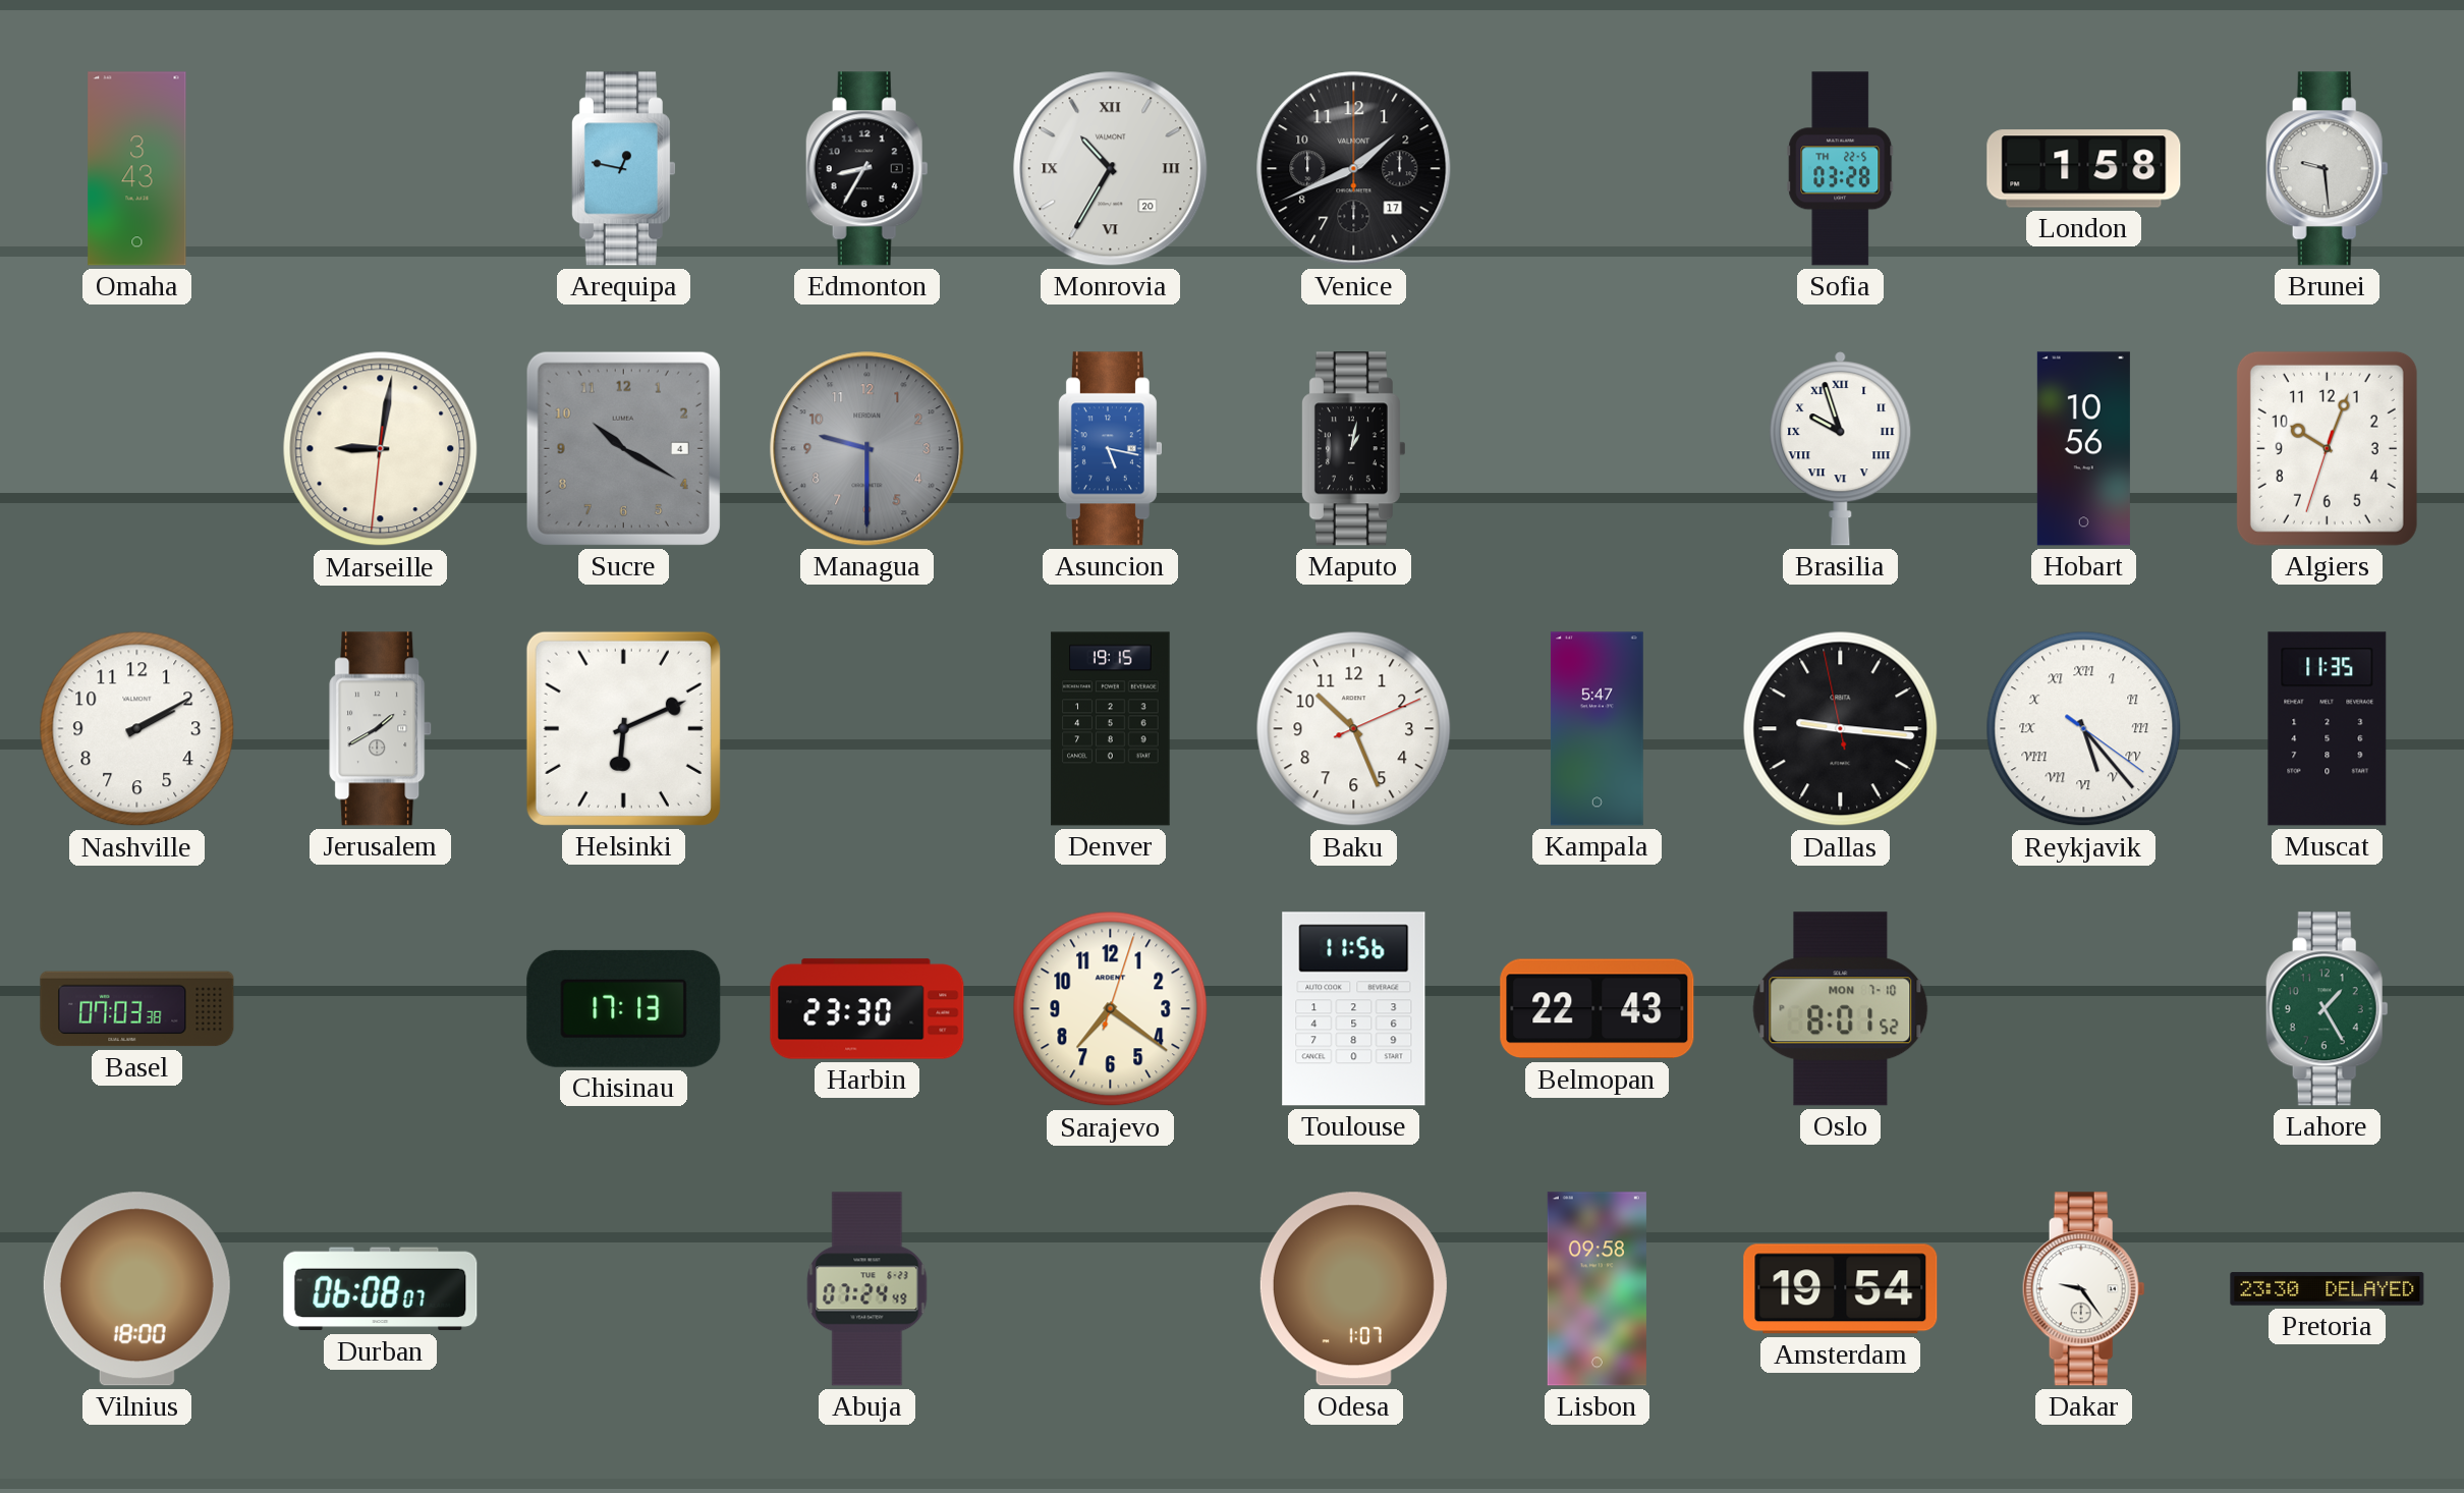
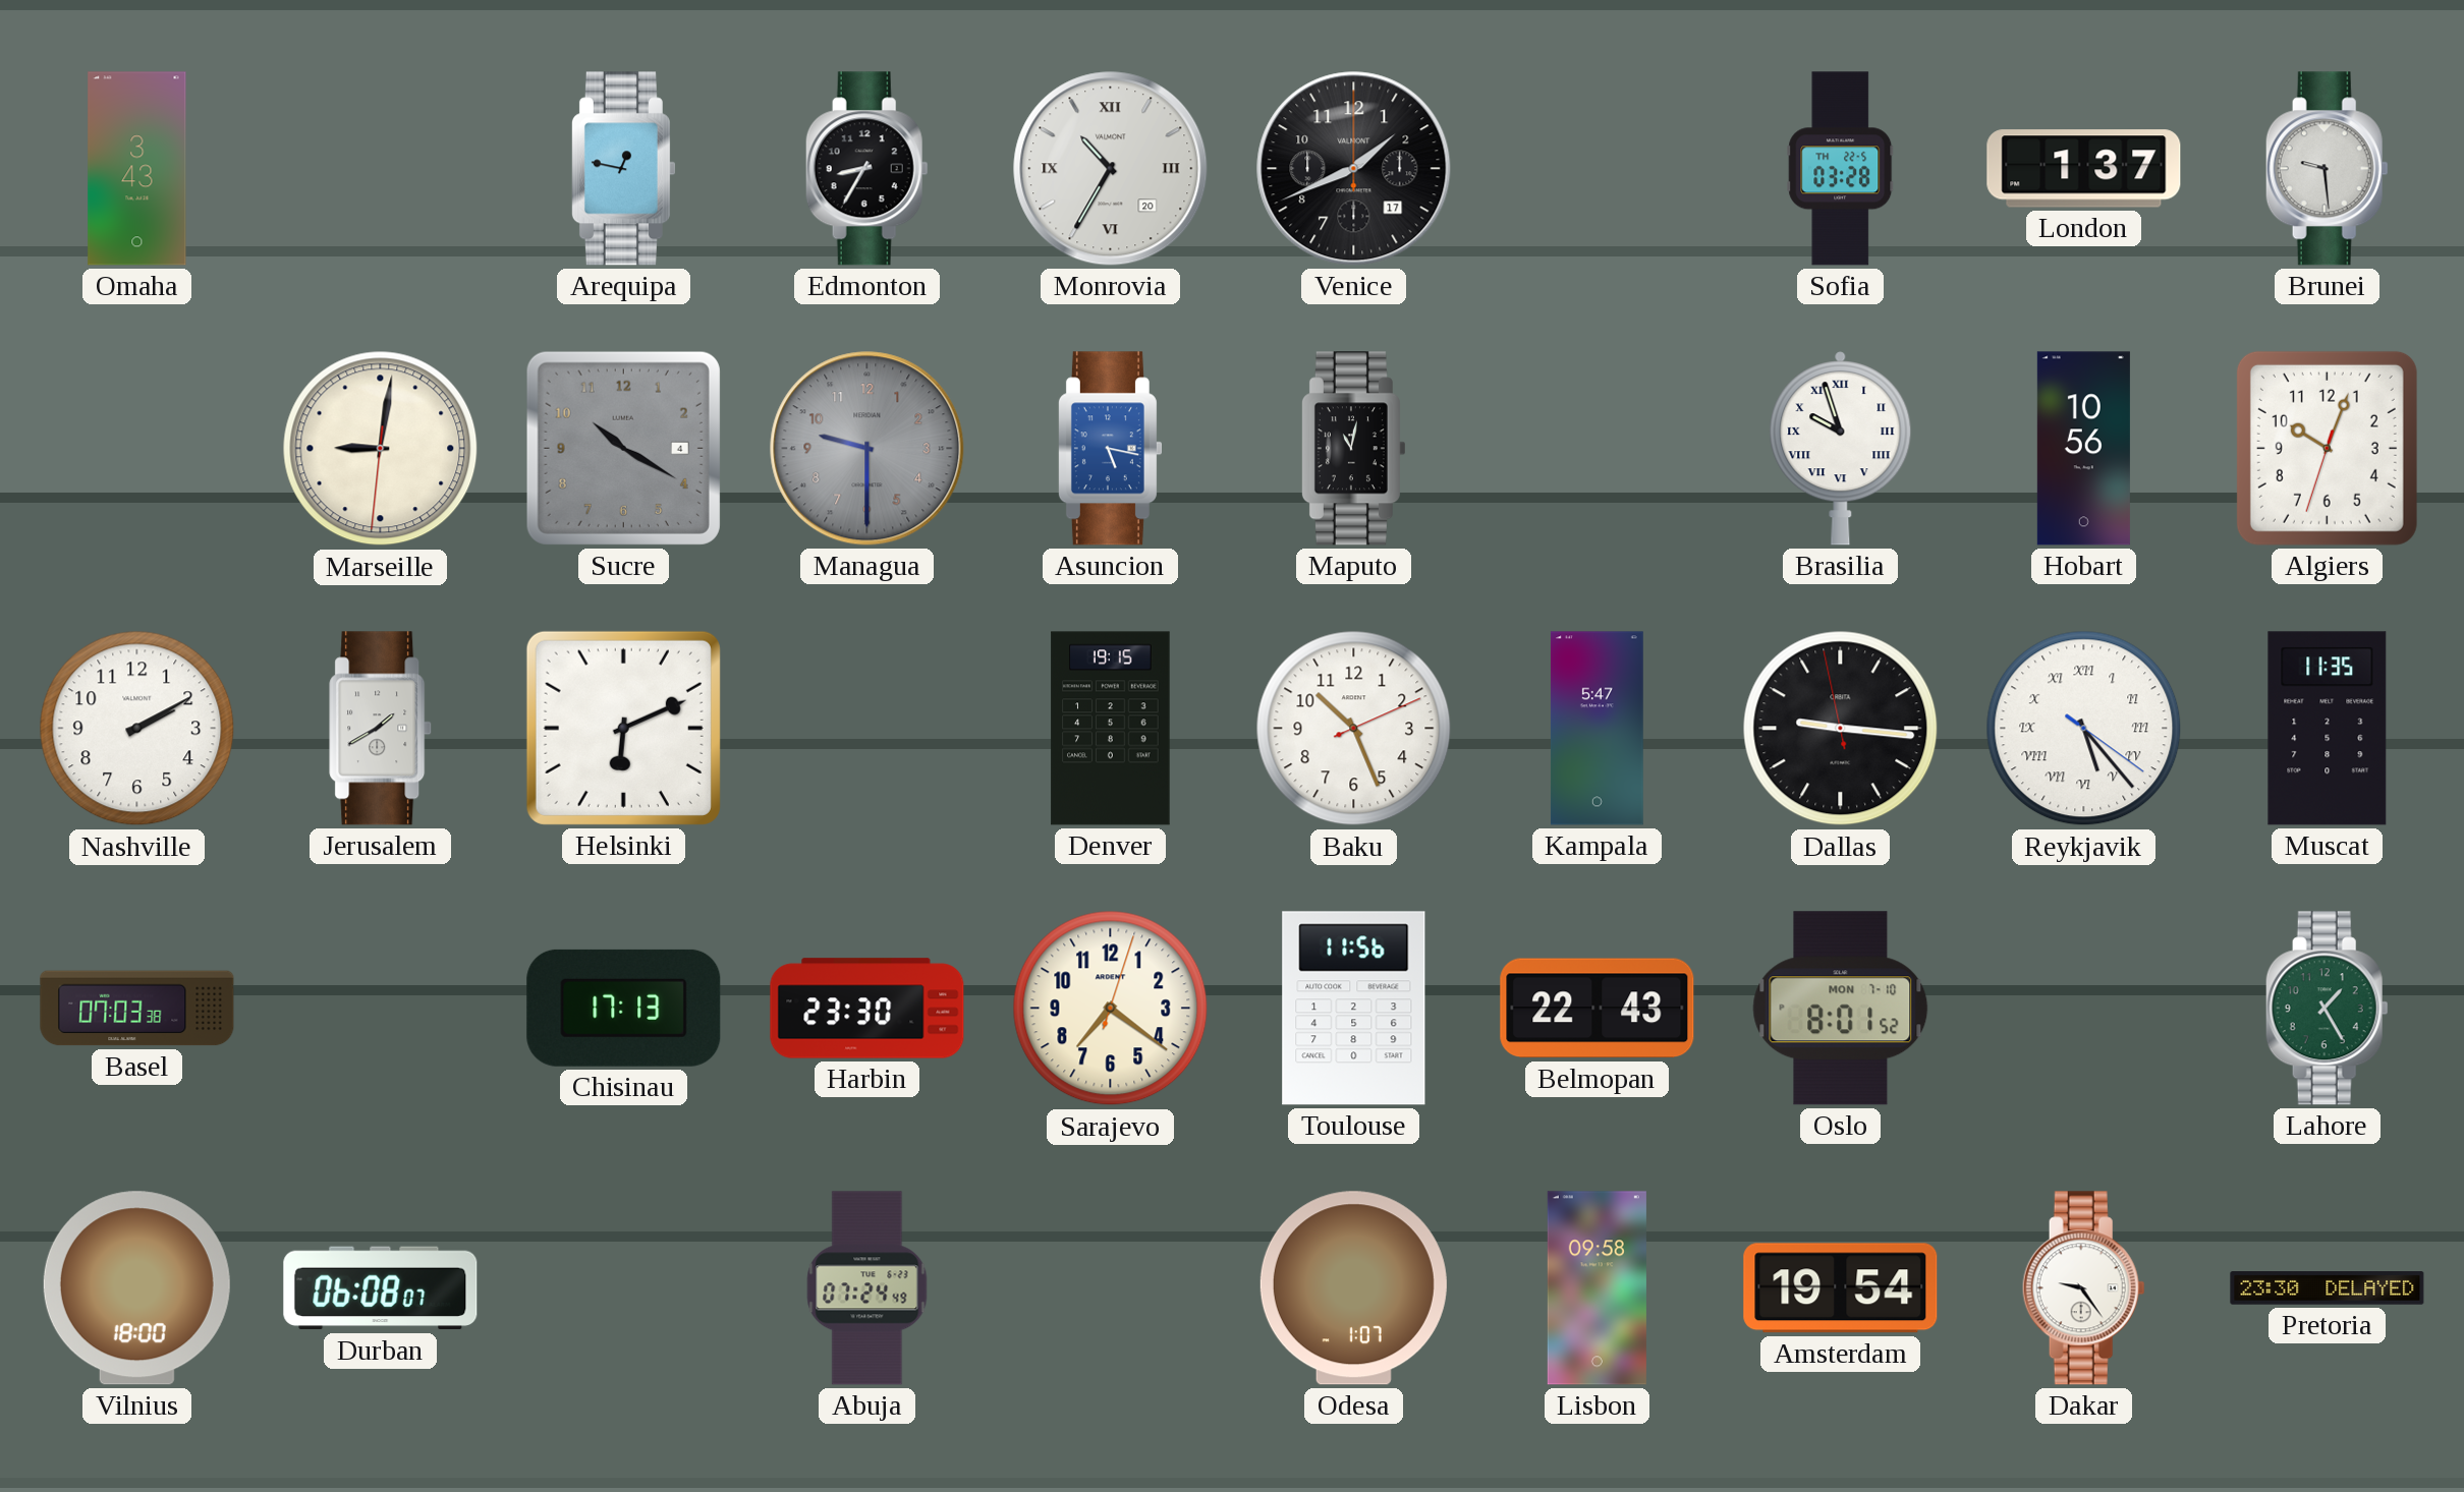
London: 1:58 -> 1:37 (2084, 169)
Maputo: 1:02 -> 11:02 (1353, 449)
